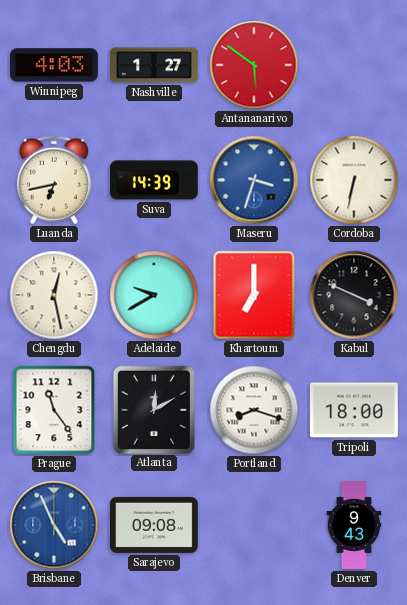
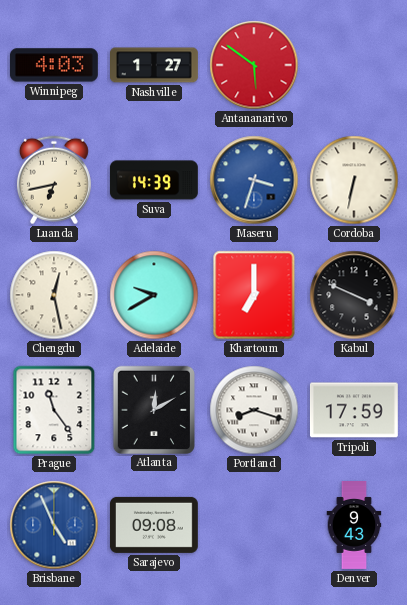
Tripoli: 18:00 -> 17:59 (354, 410)
